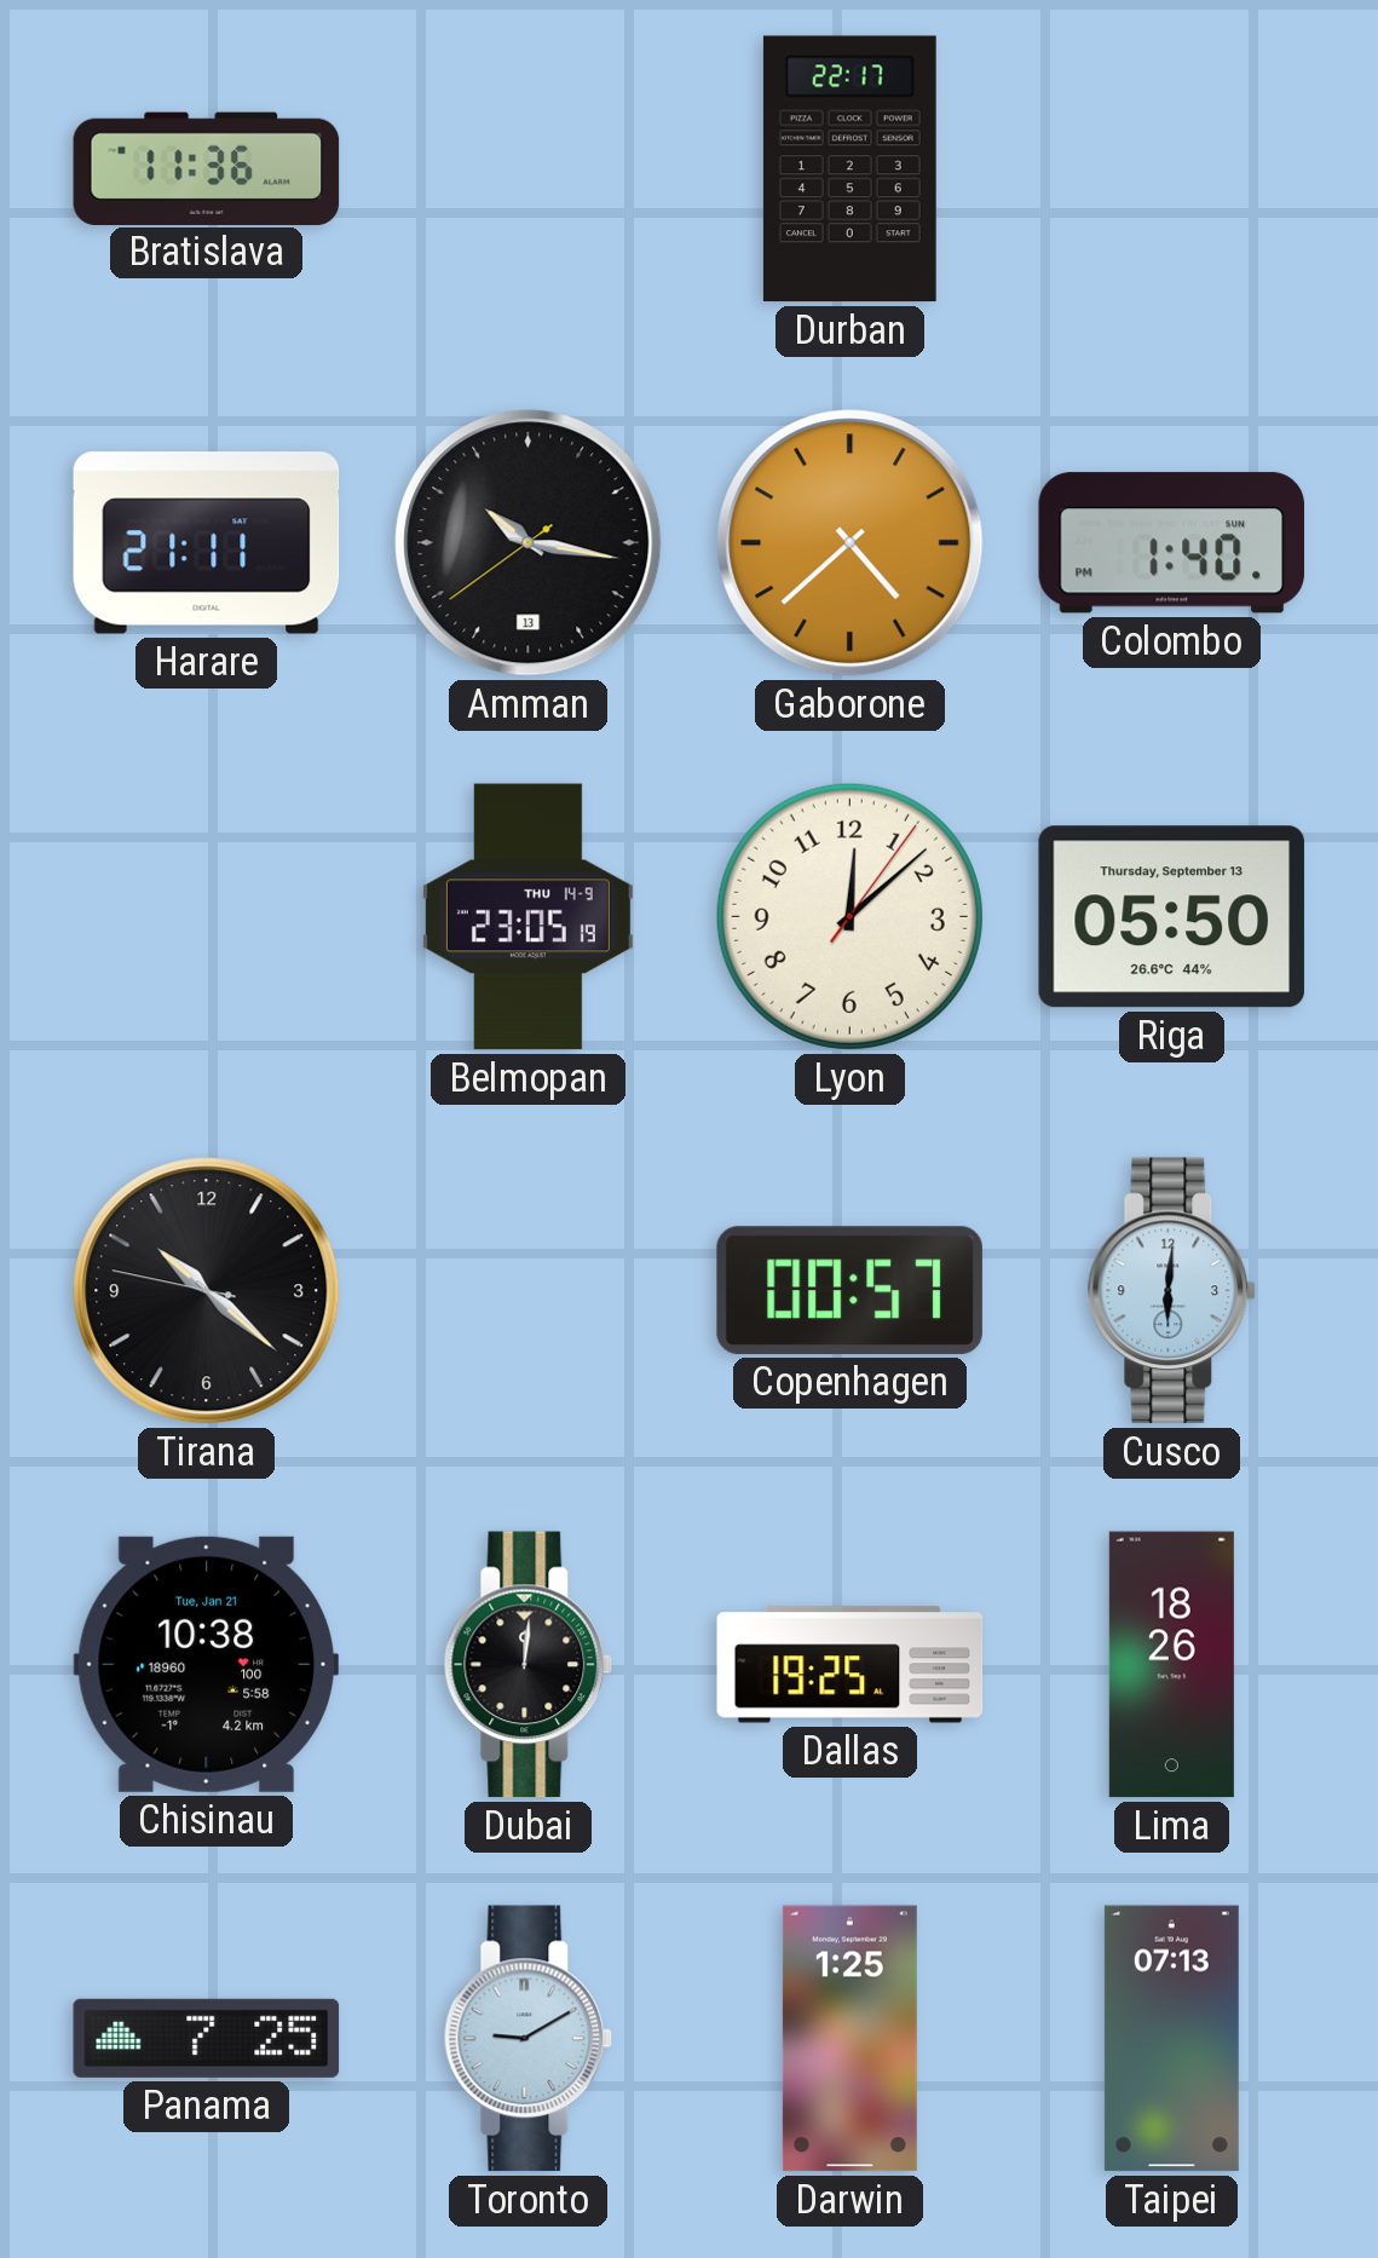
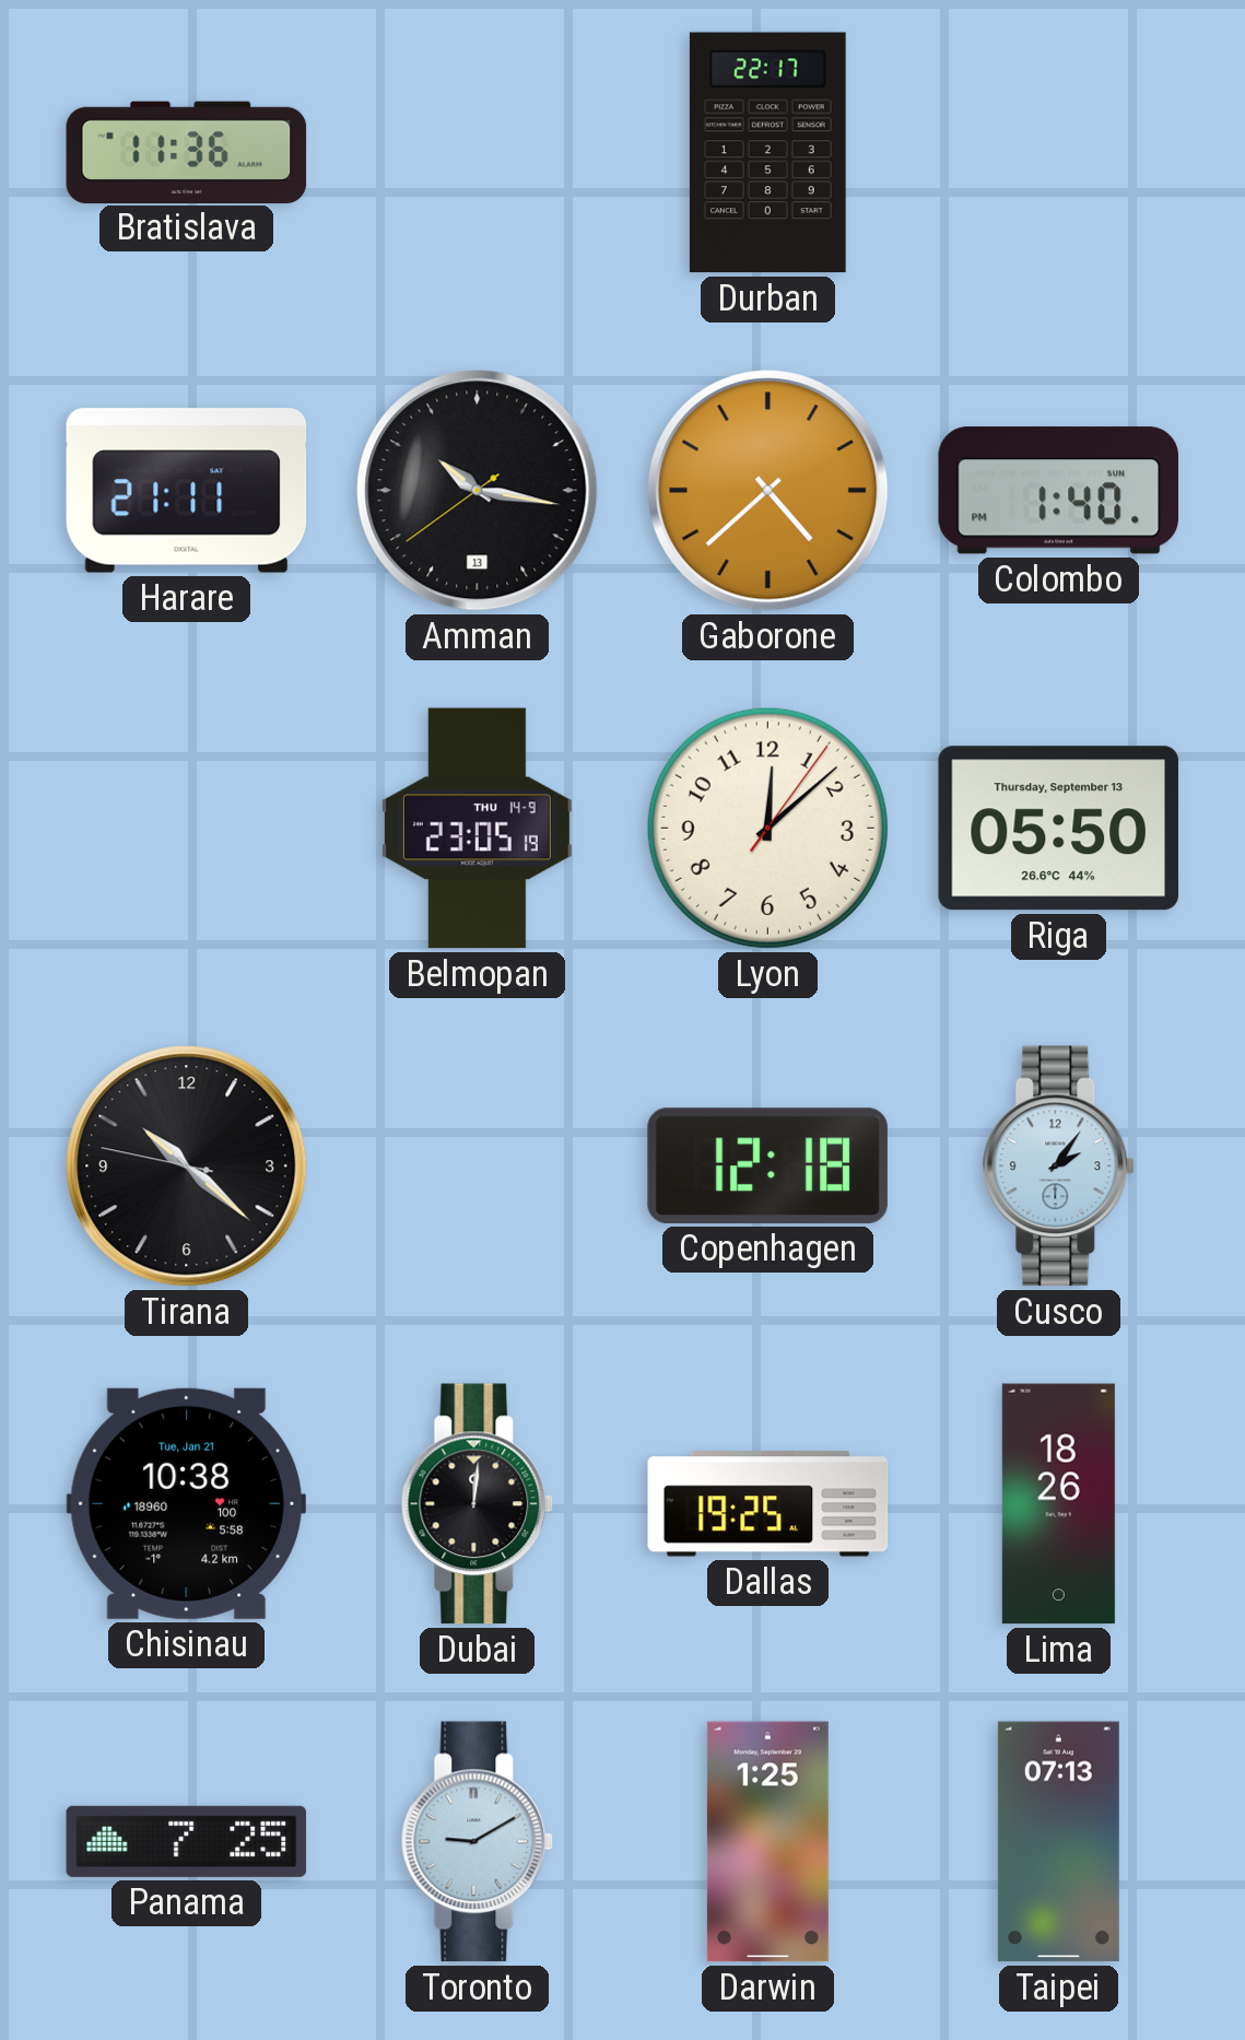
Copenhagen: 00:57 -> 12:18 (767, 1165)
Cusco: 6:01 -> 2:06 (1059, 1166)
